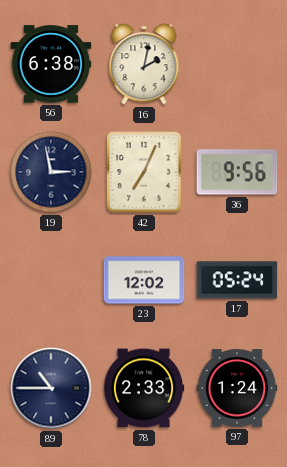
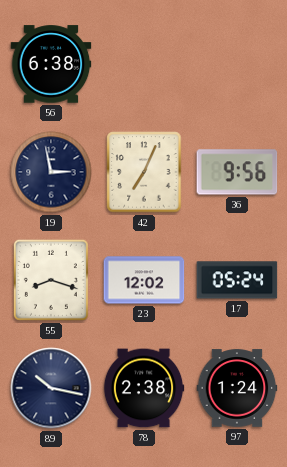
16: 2:02 -> none (144, 64)
55: none -> 8:18 (51, 280)
89: 10:45 -> 10:17 (51, 388)
78: 2:33 -> 2:38 (144, 388)
